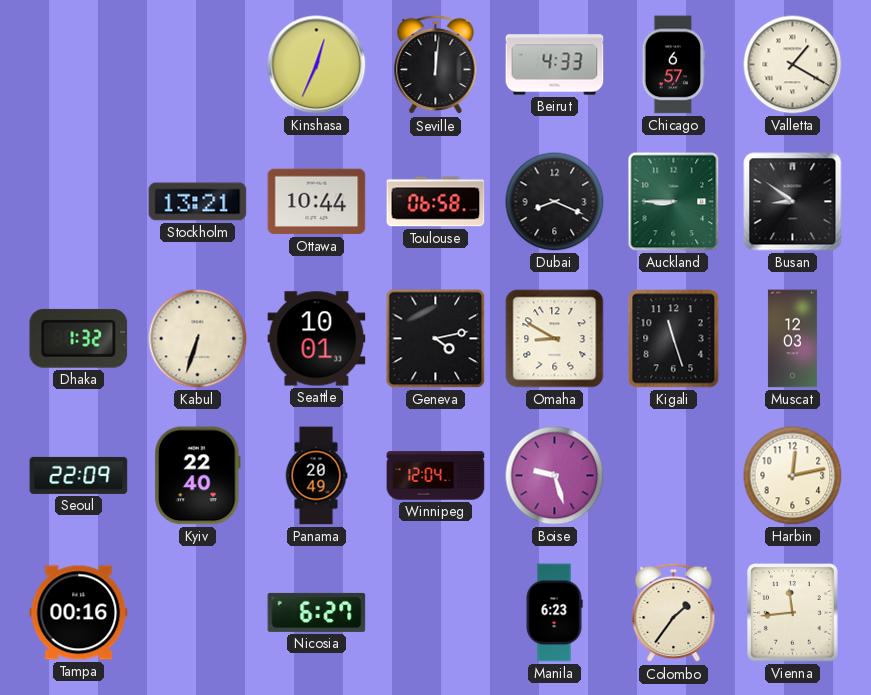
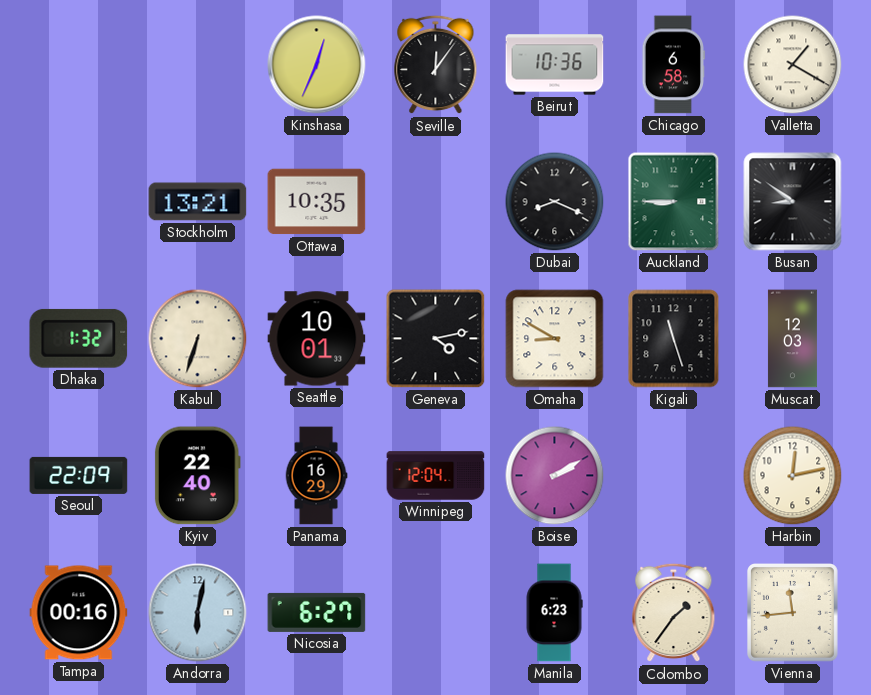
Seville: 12:01 -> 12:06 (436, 65)
Beirut: 4:33 -> 10:36 (555, 65)
Chicago: 6:57 -> 6:58 (674, 65)
Ottawa: 10:44 -> 10:35 (317, 202)
Toulouse: 06:58 -> none (436, 202)
Panama: 20:49 -> 16:29 (316, 476)
Boise: 9:27 -> 2:10 (555, 476)
Andorra: none -> 6:02 (198, 613)
